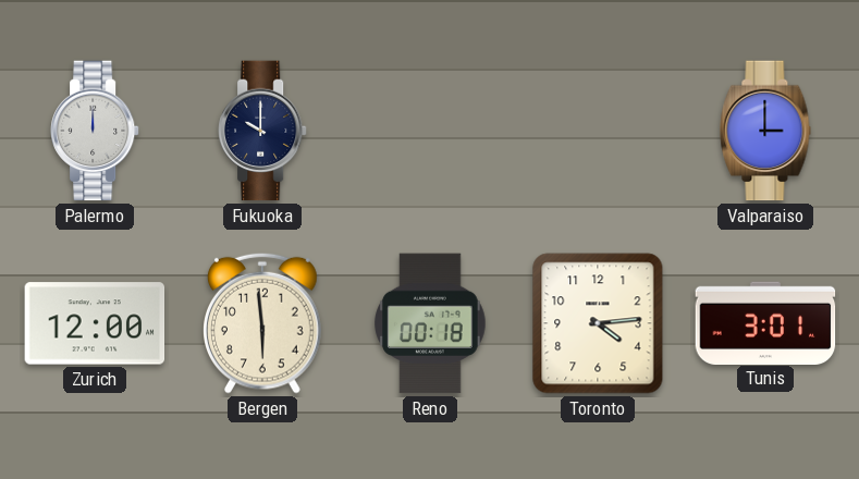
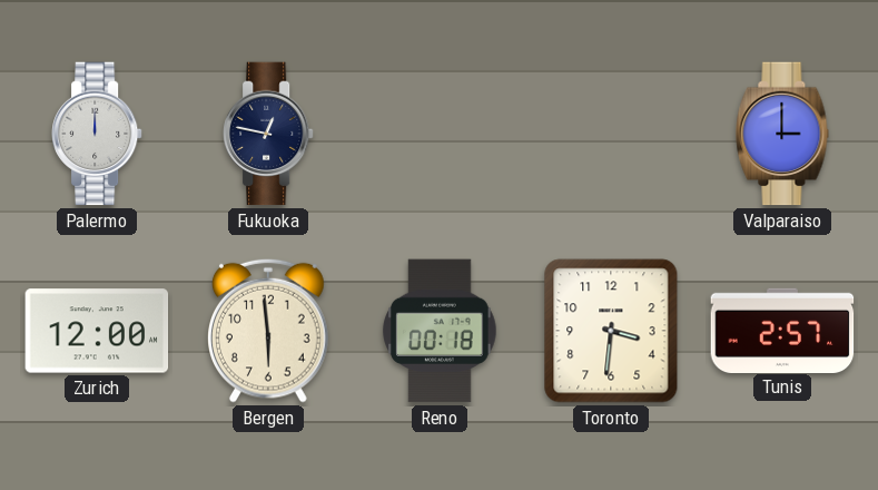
Fukuoka: 10:00 -> 12:47 (269, 134)
Toronto: 4:14 -> 3:31 (611, 331)
Tunis: 3:01 -> 2:57 (782, 330)
